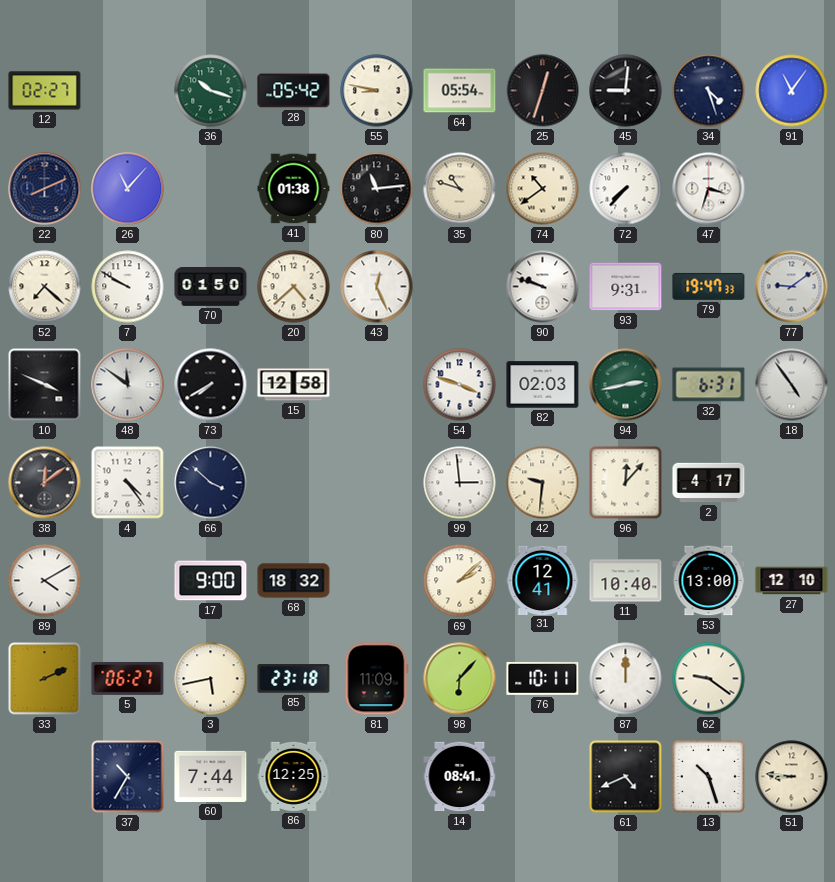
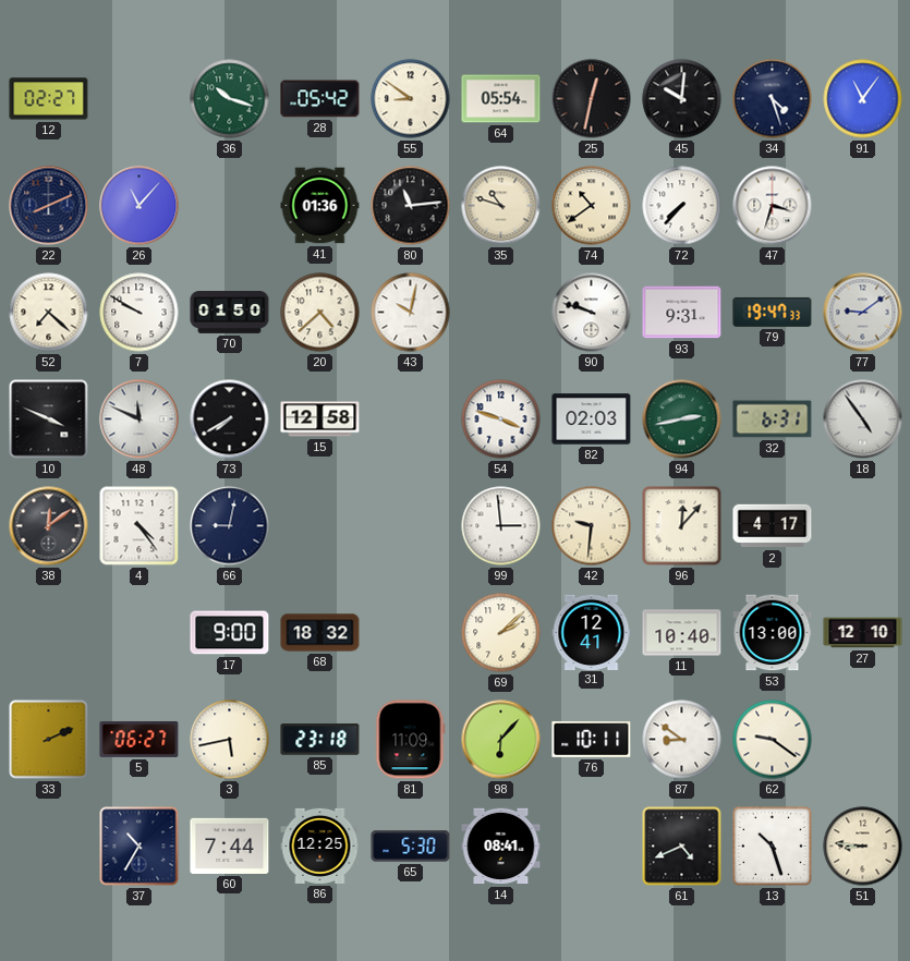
55: 8:47 -> 8:51 (411, 99)
25: 12:33 -> 12:32 (592, 99)
45: 9:01 -> 10:01 (682, 99)
41: 01:38 -> 01:36 (320, 206)
43: 12:26 -> 10:02 (411, 313)
48: 11:51 -> 11:49 (139, 419)
66: 3:52 -> 9:02 (230, 526)
89: 4:10 -> none (45, 581)
87: 12:00 -> 8:51 (682, 740)
65: none -> 5:30 (411, 847)
